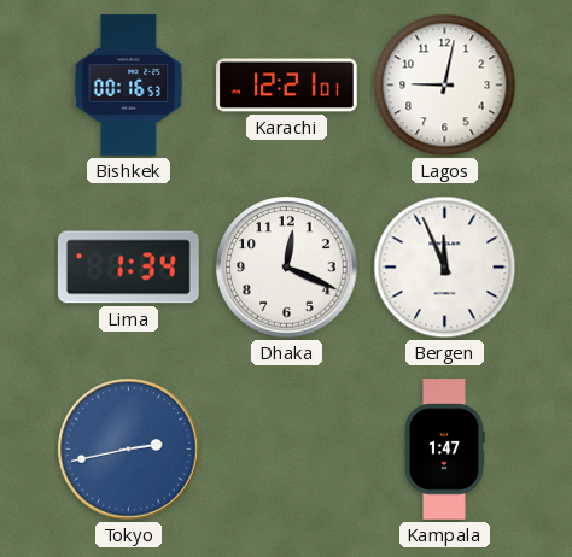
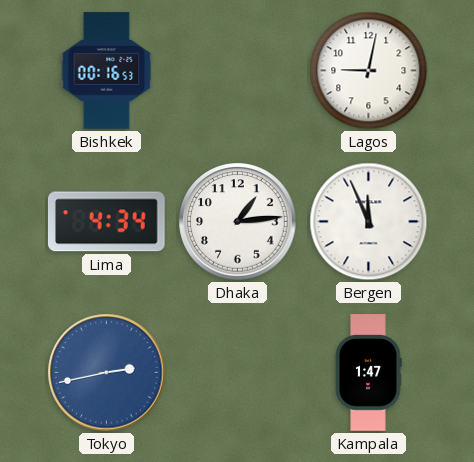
Karachi: 12:21 -> none (287, 86)
Lima: 1:34 -> 4:34 (107, 222)
Dhaka: 12:19 -> 1:14 (238, 222)
